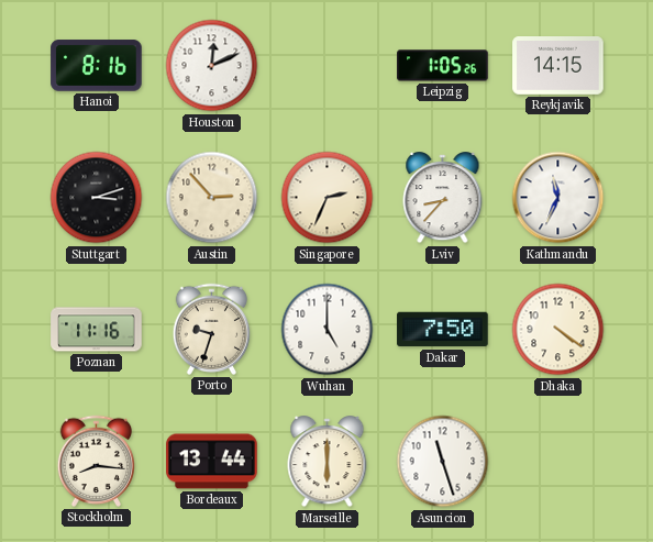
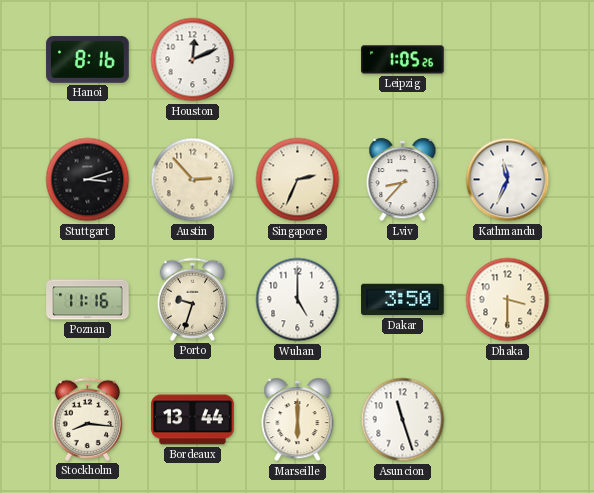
Reykjavik: 14:15 -> none (558, 66)
Dakar: 7:50 -> 3:50 (403, 300)
Dhaka: 4:21 -> 3:30 (508, 300)
